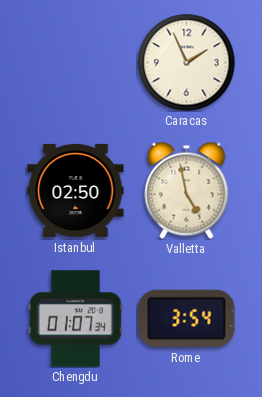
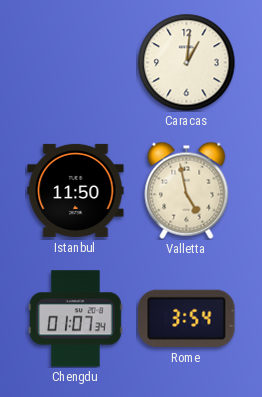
Caracas: 1:56 -> 1:01 (186, 62)
Istanbul: 02:50 -> 11:50 (76, 190)
